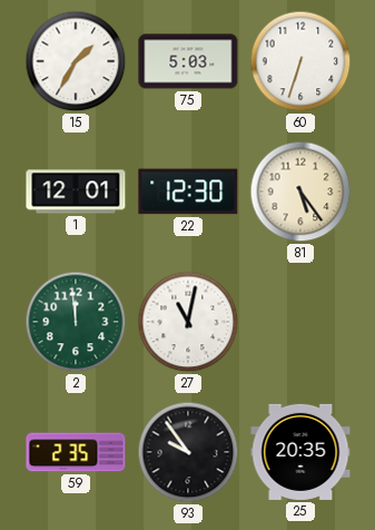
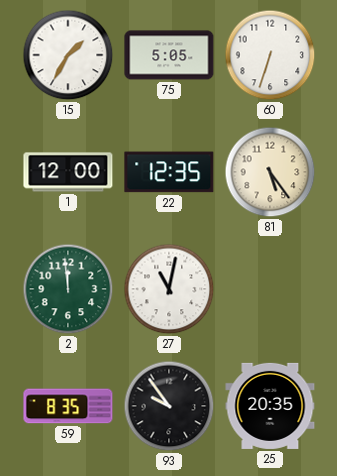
75: 5:03 -> 5:05 (169, 55)
1: 12:01 -> 12:00 (68, 172)
22: 12:30 -> 12:35 (169, 172)
59: 2:35 -> 8:35 (68, 406)
